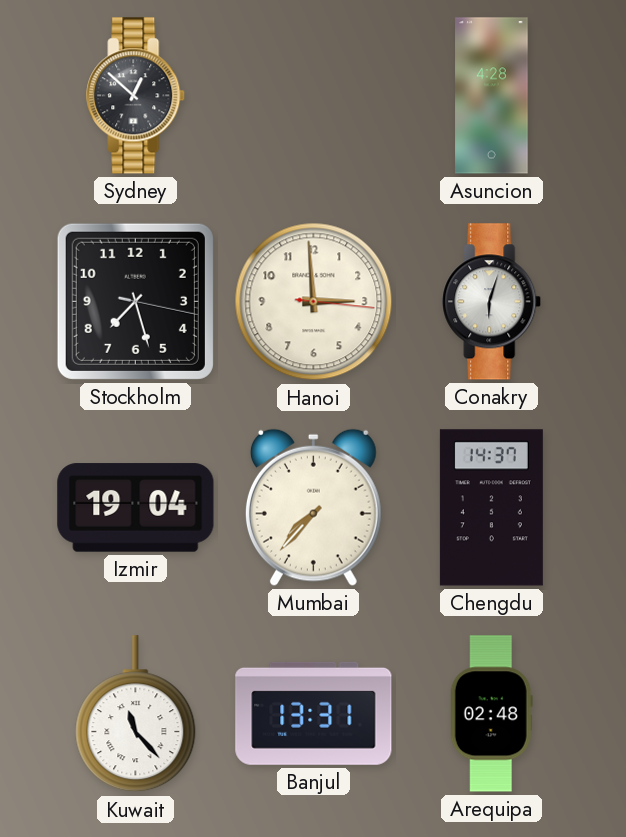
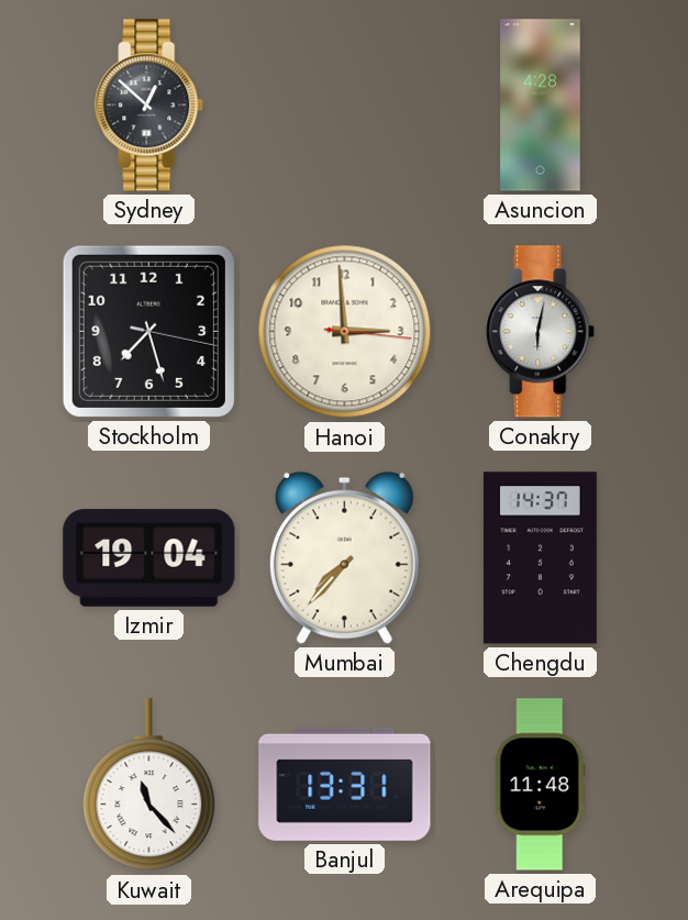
Conakry: 6:03 -> 6:02 (541, 332)
Arequipa: 02:48 -> 11:48 (540, 785)
